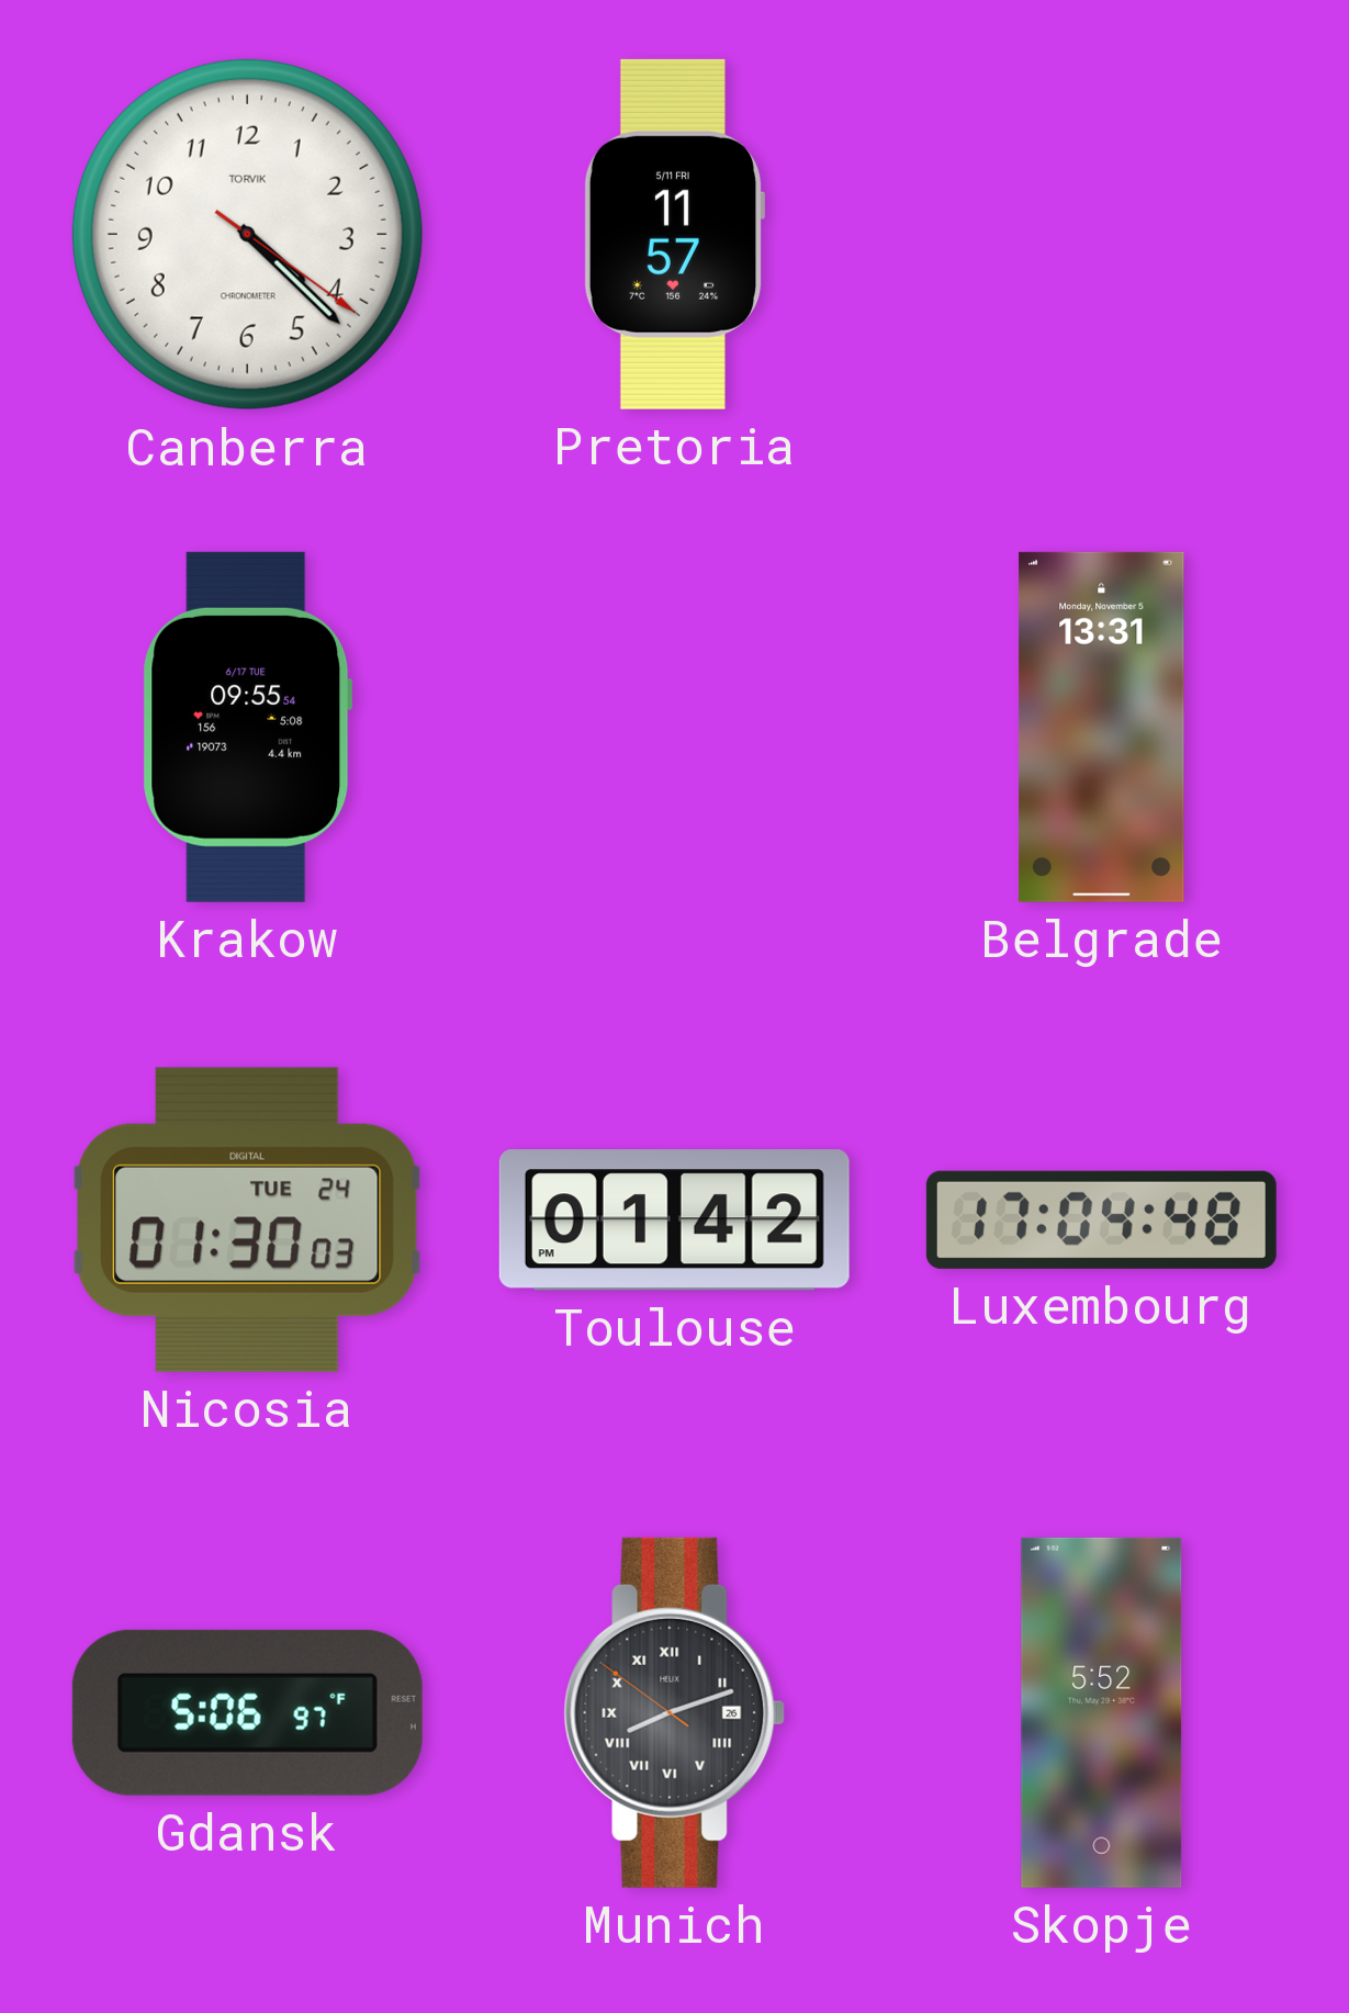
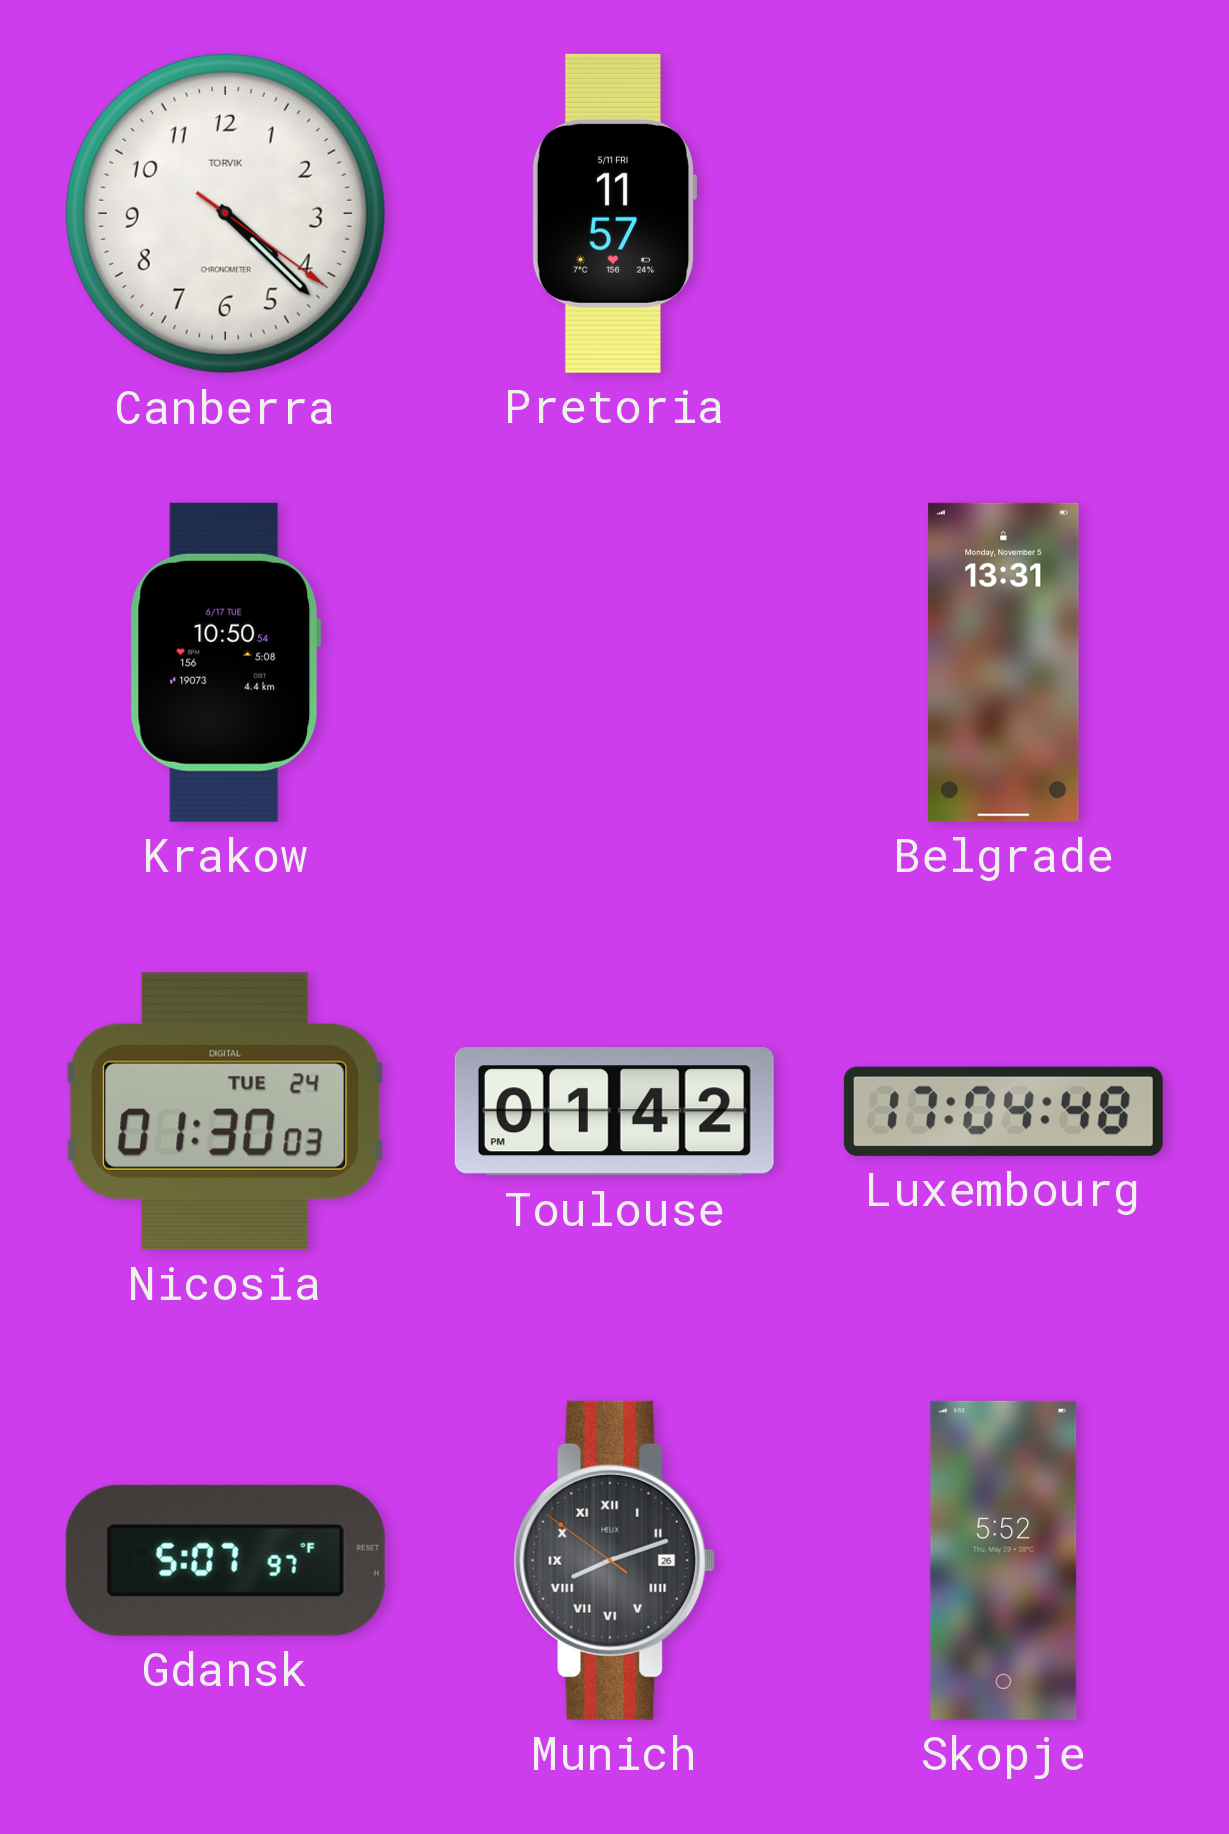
Krakow: 09:55 -> 10:50 (226, 662)
Gdansk: 5:06 -> 5:07 (225, 1560)
